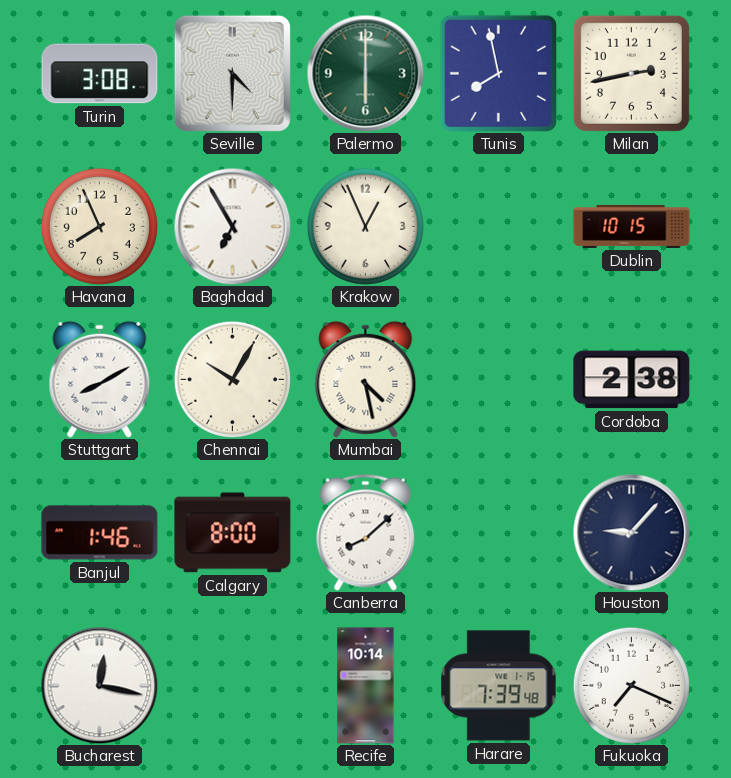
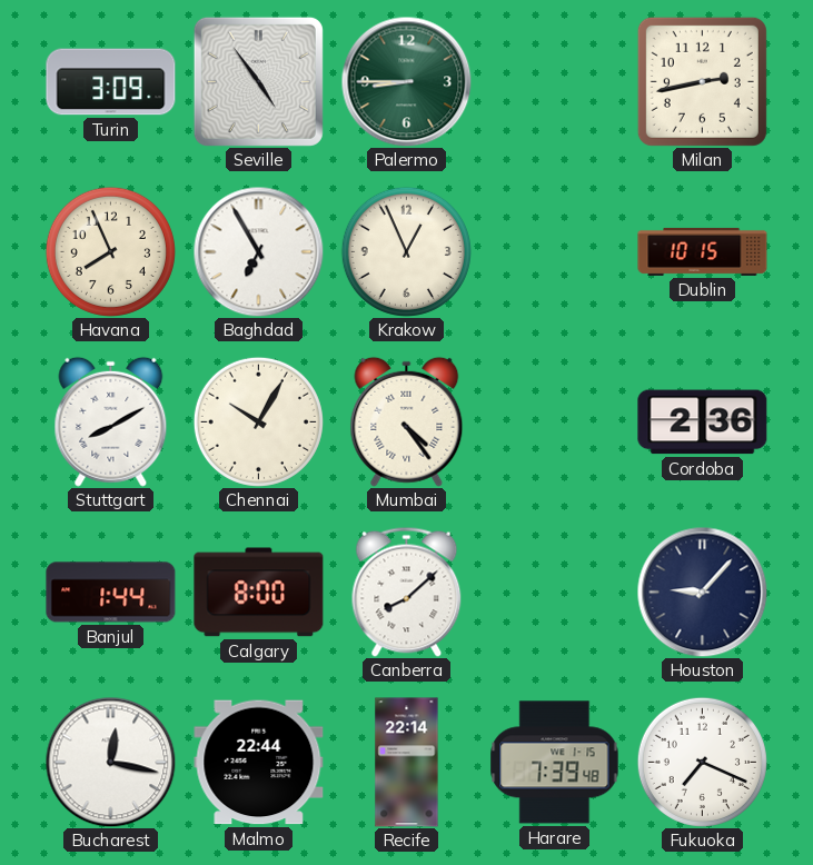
Turin: 3:08 -> 3:09 (111, 82)
Seville: 4:30 -> 4:54 (258, 81)
Palermo: 6:00 -> 8:45 (406, 81)
Tunis: 7:58 -> none (498, 73)
Mumbai: 4:28 -> 4:24 (407, 421)
Cordoba: 2:38 -> 2:36 (703, 422)
Banjul: 1:46 -> 1:44 (111, 593)
Malmo: none -> 22:44 (259, 763)
Recife: 10:14 -> 22:14 (407, 763)
